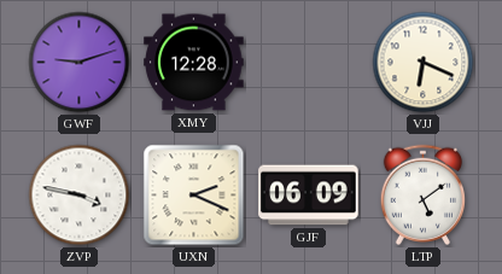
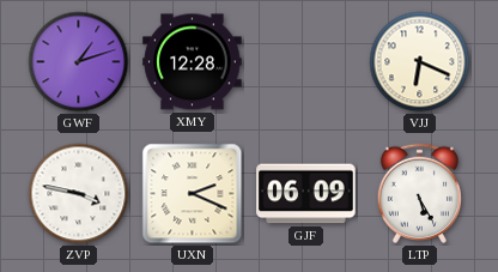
GWF: 9:12 -> 1:12 (79, 62)
LTP: 5:09 -> 5:25 (419, 193)
